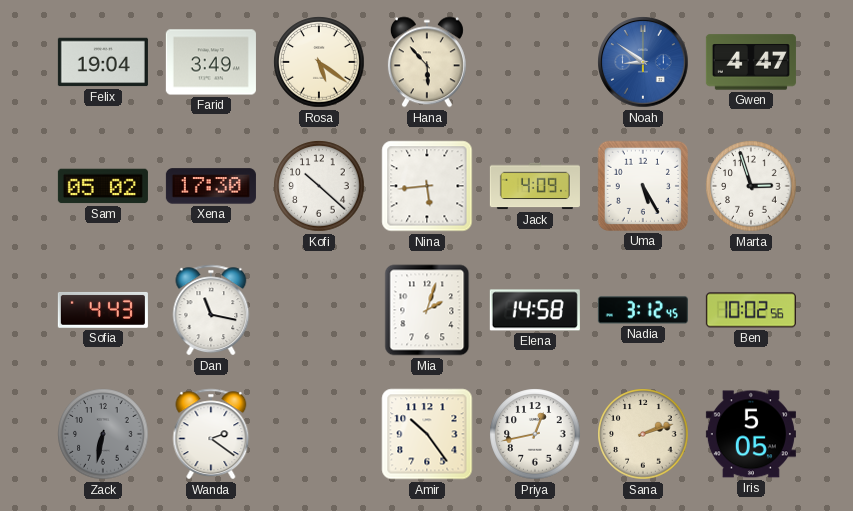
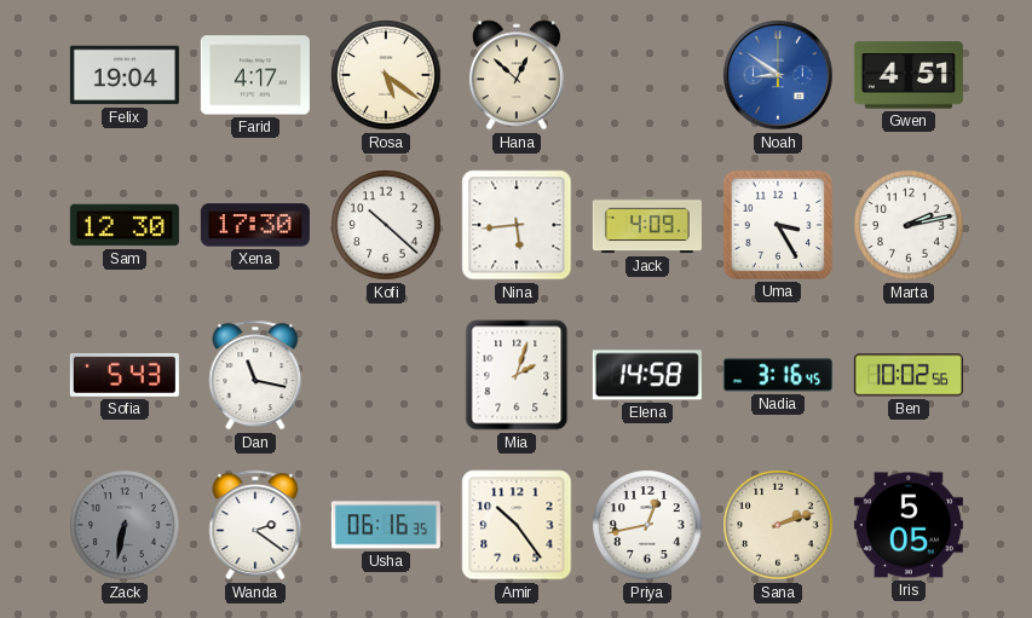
Farid: 3:49 -> 4:17 (255, 75)
Hana: 5:53 -> 12:52 (517, 75)
Gwen: 4:47 -> 4:51 (909, 75)
Sam: 05:02 -> 12:30 (125, 225)
Uma: 5:25 -> 3:25 (778, 225)
Marta: 2:57 -> 2:13 (909, 225)
Sofia: 4:43 -> 5:43 (125, 375)
Nadia: 3:12 -> 3:16 (778, 375)
Usha: none -> 06:16 (386, 525)
